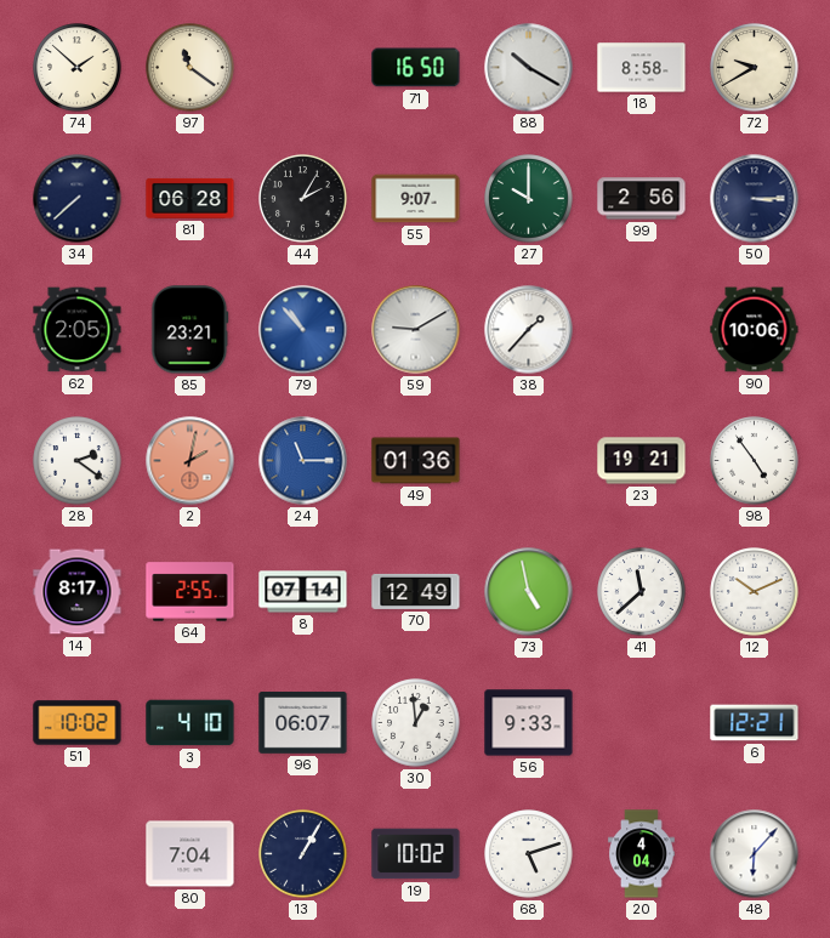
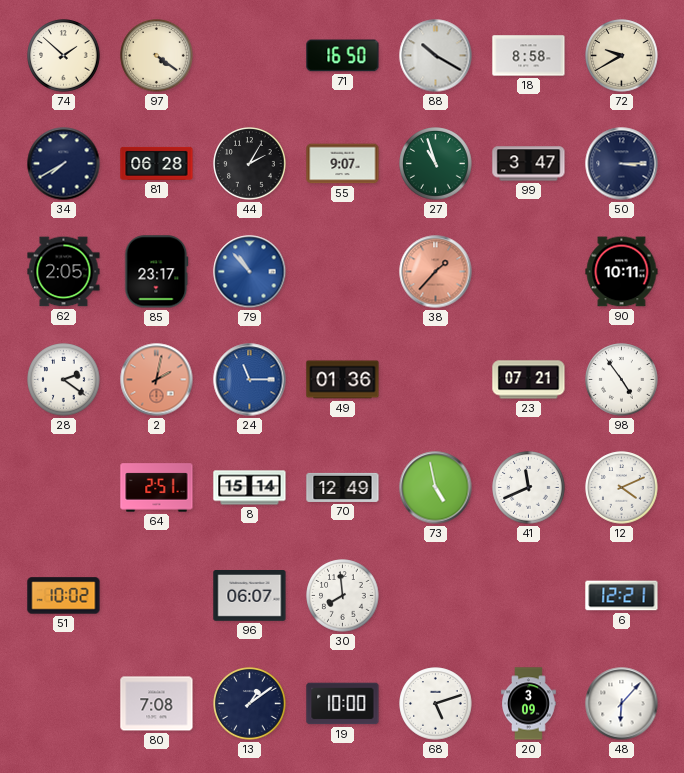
97: 11:21 -> 4:21 (157, 56)
34: 7:38 -> 7:40 (64, 164)
27: 10:00 -> 10:57 (436, 164)
99: 2:56 -> 3:47 (529, 164)
85: 23:21 -> 23:17 (157, 272)
59: 9:10 -> none (416, 330)
38 dial: white -> salmon (436, 272)
90: 10:06 -> 10:11 (622, 272)
23: 19:21 -> 07:21 (529, 380)
14: 8:17 -> none (78, 592)
64: 2:55 -> 2:51 (157, 488)
8: 07:14 -> 15:14 (250, 488)
41: 11:38 -> 11:41 (529, 488)
12: 10:11 -> 4:11 (622, 488)
3: 4:10 -> none (191, 723)
30: 12:59 -> 7:59 (343, 596)
56: 9:33 -> none (529, 723)
80: 7:04 -> 7:08 (157, 704)
13: 1:05 -> 1:09 (250, 704)
19: 10:02 -> 10:00 (343, 704)
20: 4:04 -> 3:09 (529, 704)
